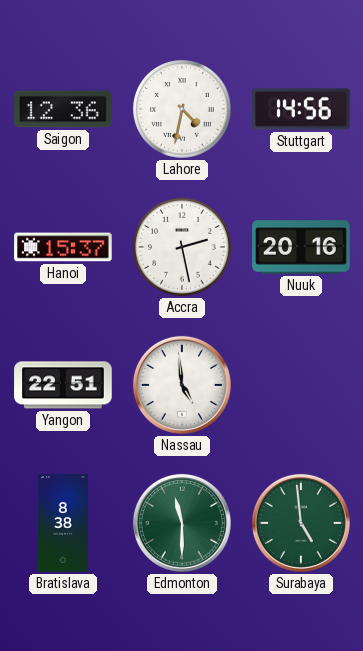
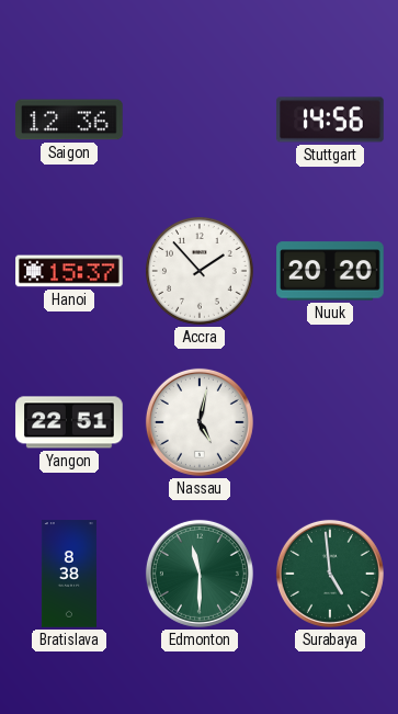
Lahore: 4:32 -> none (183, 110)
Accra: 2:28 -> 1:53 (201, 272)
Nuuk: 20:16 -> 20:20 (330, 271)
Nassau: 4:59 -> 5:02 (200, 422)
